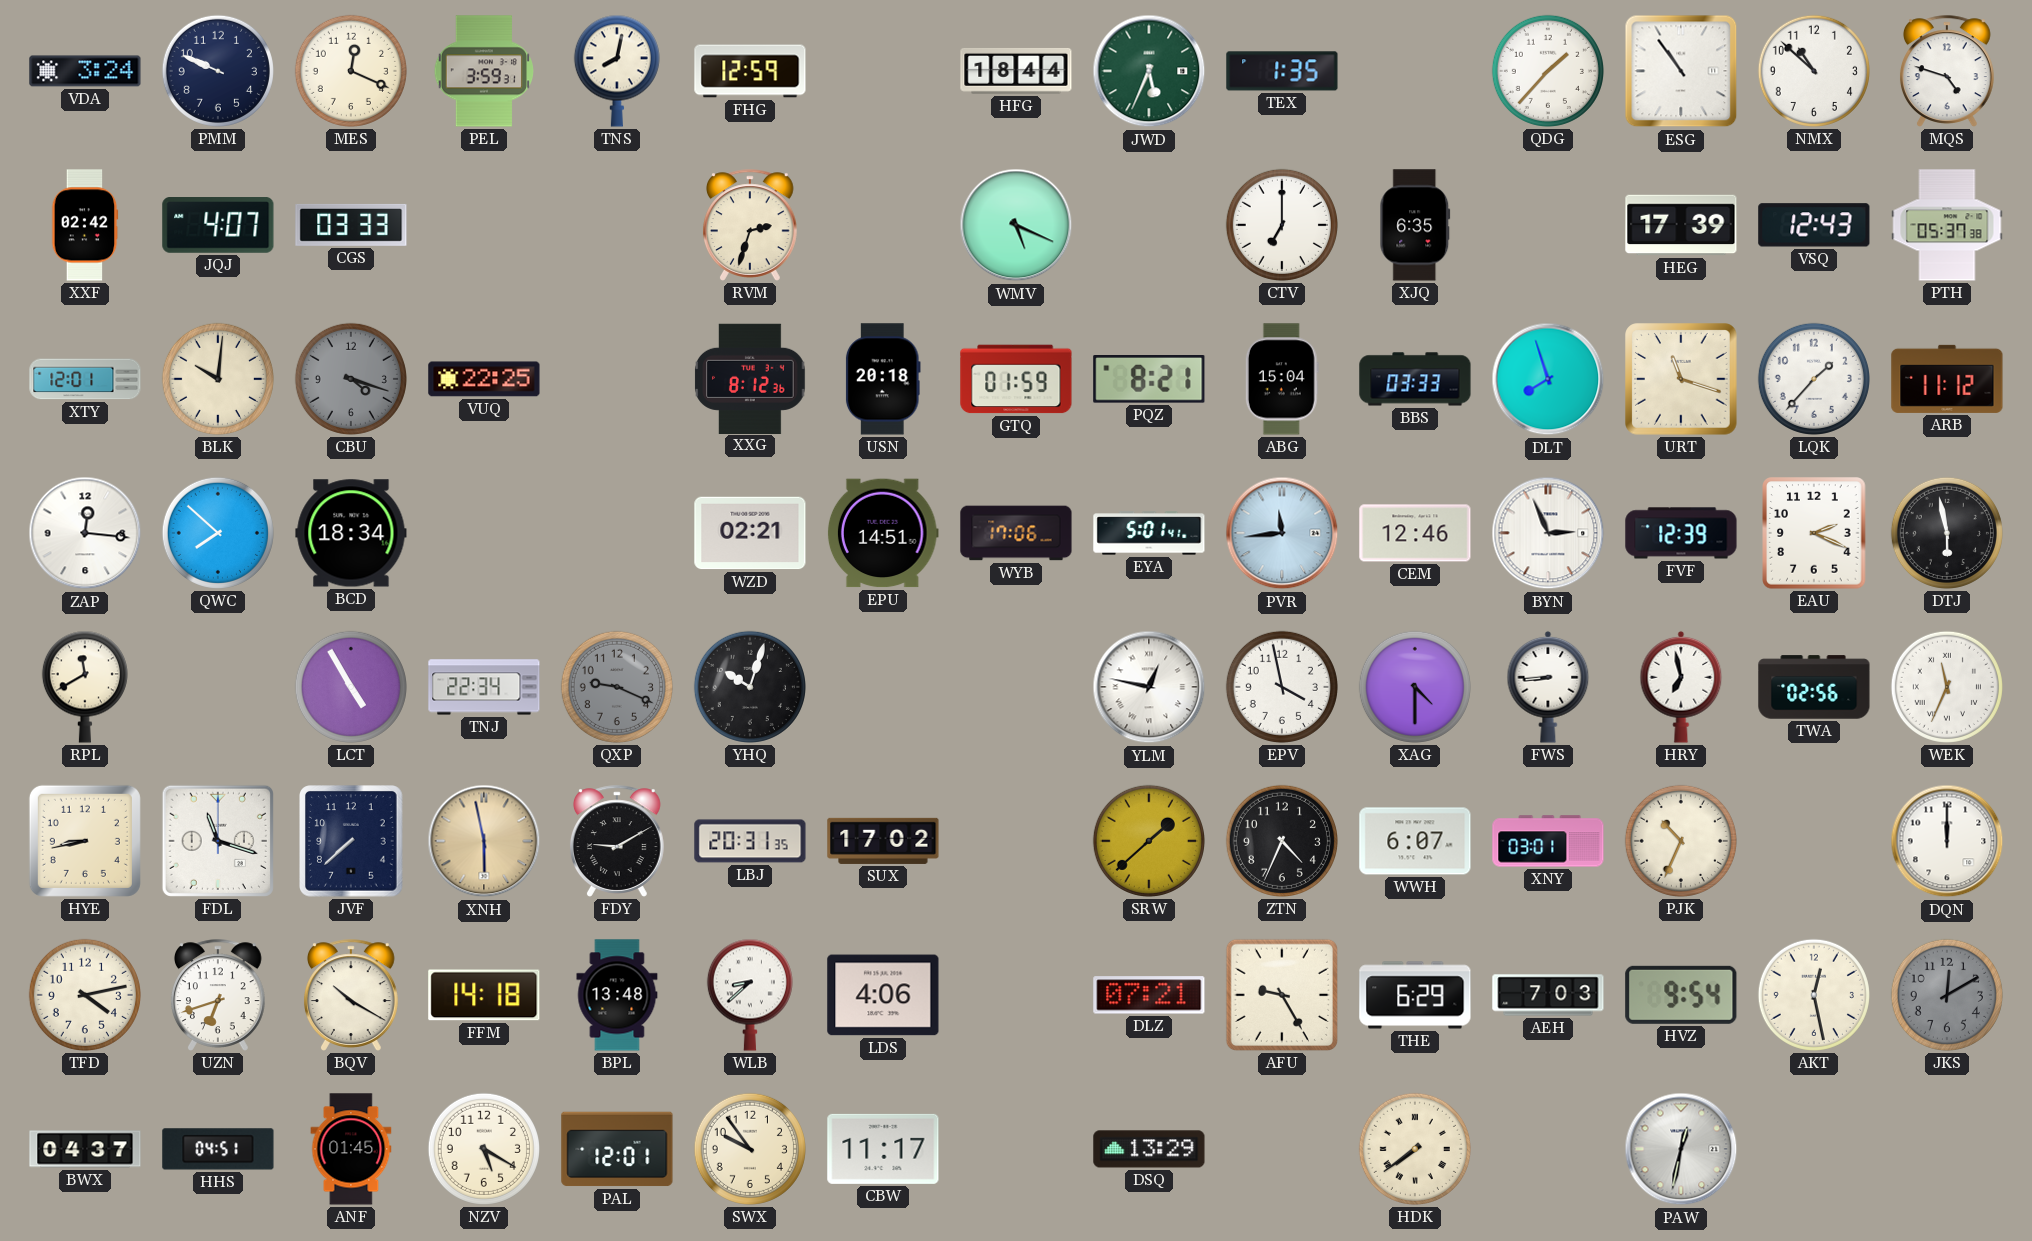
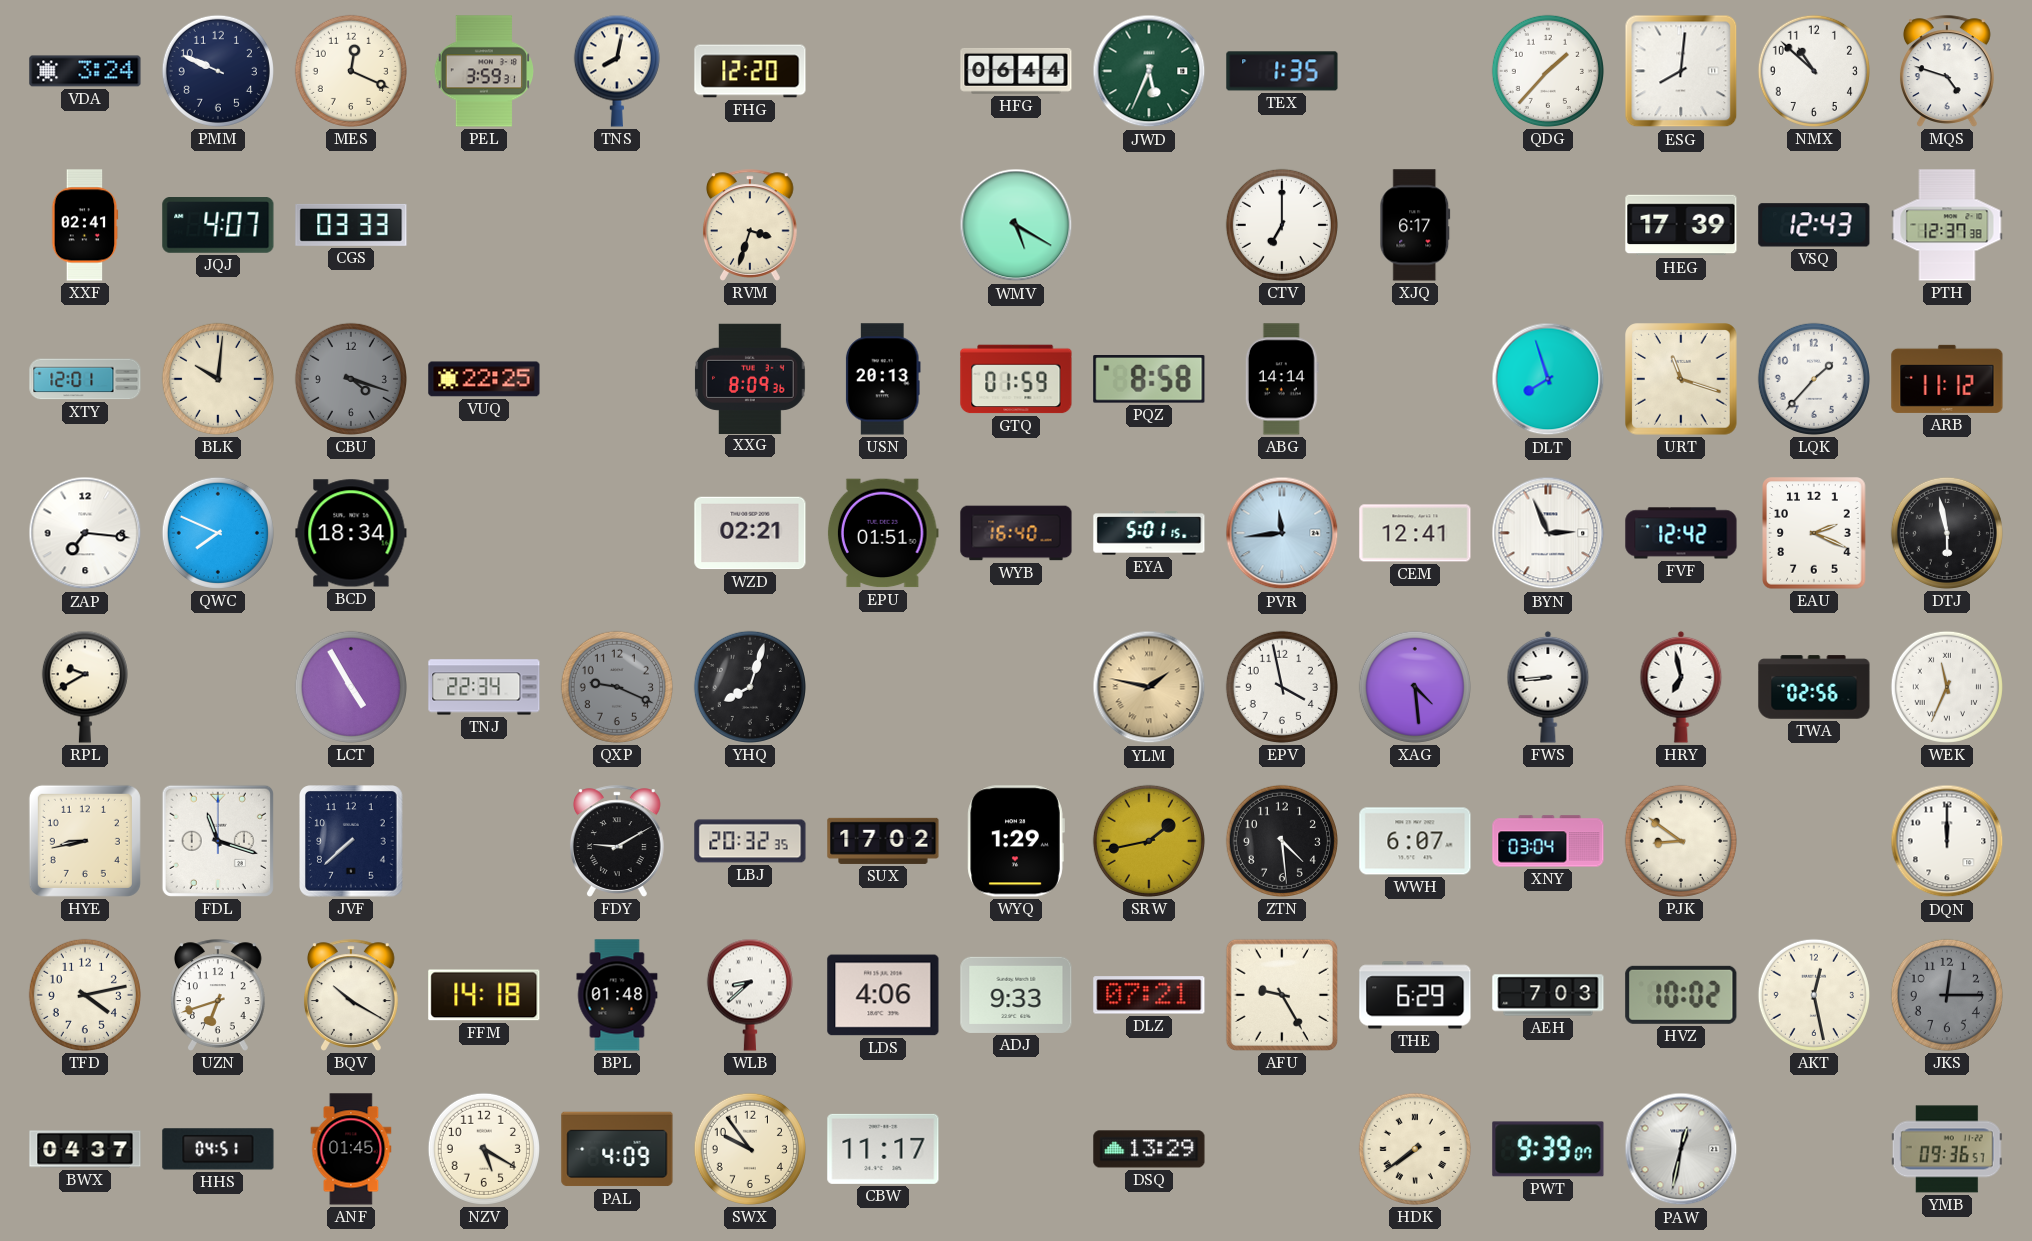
FHG: 12:59 -> 12:20 (750, 71)
HFG: 18:44 -> 06:44 (1016, 71)
ESG: 10:54 -> 8:01 (1681, 71)
XXF: 02:42 -> 02:41 (85, 225)
RVM: 2:33 -> 3:33 (750, 225)
WMV: 5:19 -> 5:20 (1016, 225)
XJQ: 6:35 -> 6:17 (1415, 225)
PTH: 05:37 -> 12:37 (1947, 225)
XXG: 8:12 -> 8:09 (750, 378)
USN: 20:18 -> 20:13 (883, 379)
PQZ: 8:21 -> 8:58 (1149, 380)
ABG: 15:04 -> 14:14 (1282, 379)
BBS: 03:33 -> none (1415, 379)
ZAP: 12:16 -> 7:16 (85, 533)
QWC: 7:52 -> 7:49 (218, 533)
EPU: 14:51 -> 01:51 (883, 533)
WYB: 17:06 -> 16:40 (1016, 533)
EYA: 5:01:41 -> 5:01:15 (1149, 533)
CEM: 12:46 -> 12:41 (1415, 533)
FVF: 12:39 -> 12:42 (1681, 533)
RPL: 11:40 -> 9:40 (85, 687)
YHQ: 10:03 -> 8:03 (750, 687)
YLM: 12:47 -> 1:47 (1149, 687)
YLM dial: white -> champagne (1149, 687)
XAG: 4:30 -> 4:29 (1415, 687)
XNH: 5:58 -> none (484, 841)
LBJ: 20:31 -> 20:32 (750, 841)
WYQ: none -> 1:29 (1016, 841)
SRW: 1:38 -> 1:43 (1149, 841)
ZTN: 4:34 -> 4:29 (1282, 841)
XNY: 03:01 -> 03:04 (1548, 841)
PJK: 10:34 -> 8:51 (1681, 841)
BPL: 13:48 -> 01:48 (617, 995)
ADJ: none -> 9:33 (1016, 995)
HVZ: 9:54 -> 10:02 (1681, 995)
JKS: 12:10 -> 12:15 (1947, 995)
PAL: 12:01 -> 4:09 (617, 1149)
PWT: none -> 9:39 (1548, 1149)
YMB: none -> 09:36 (1947, 1149)
